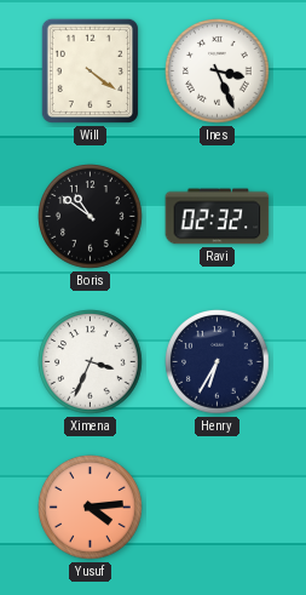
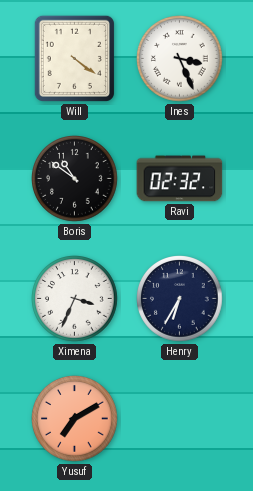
Yusuf: 4:14 -> 7:10 (75, 419)
